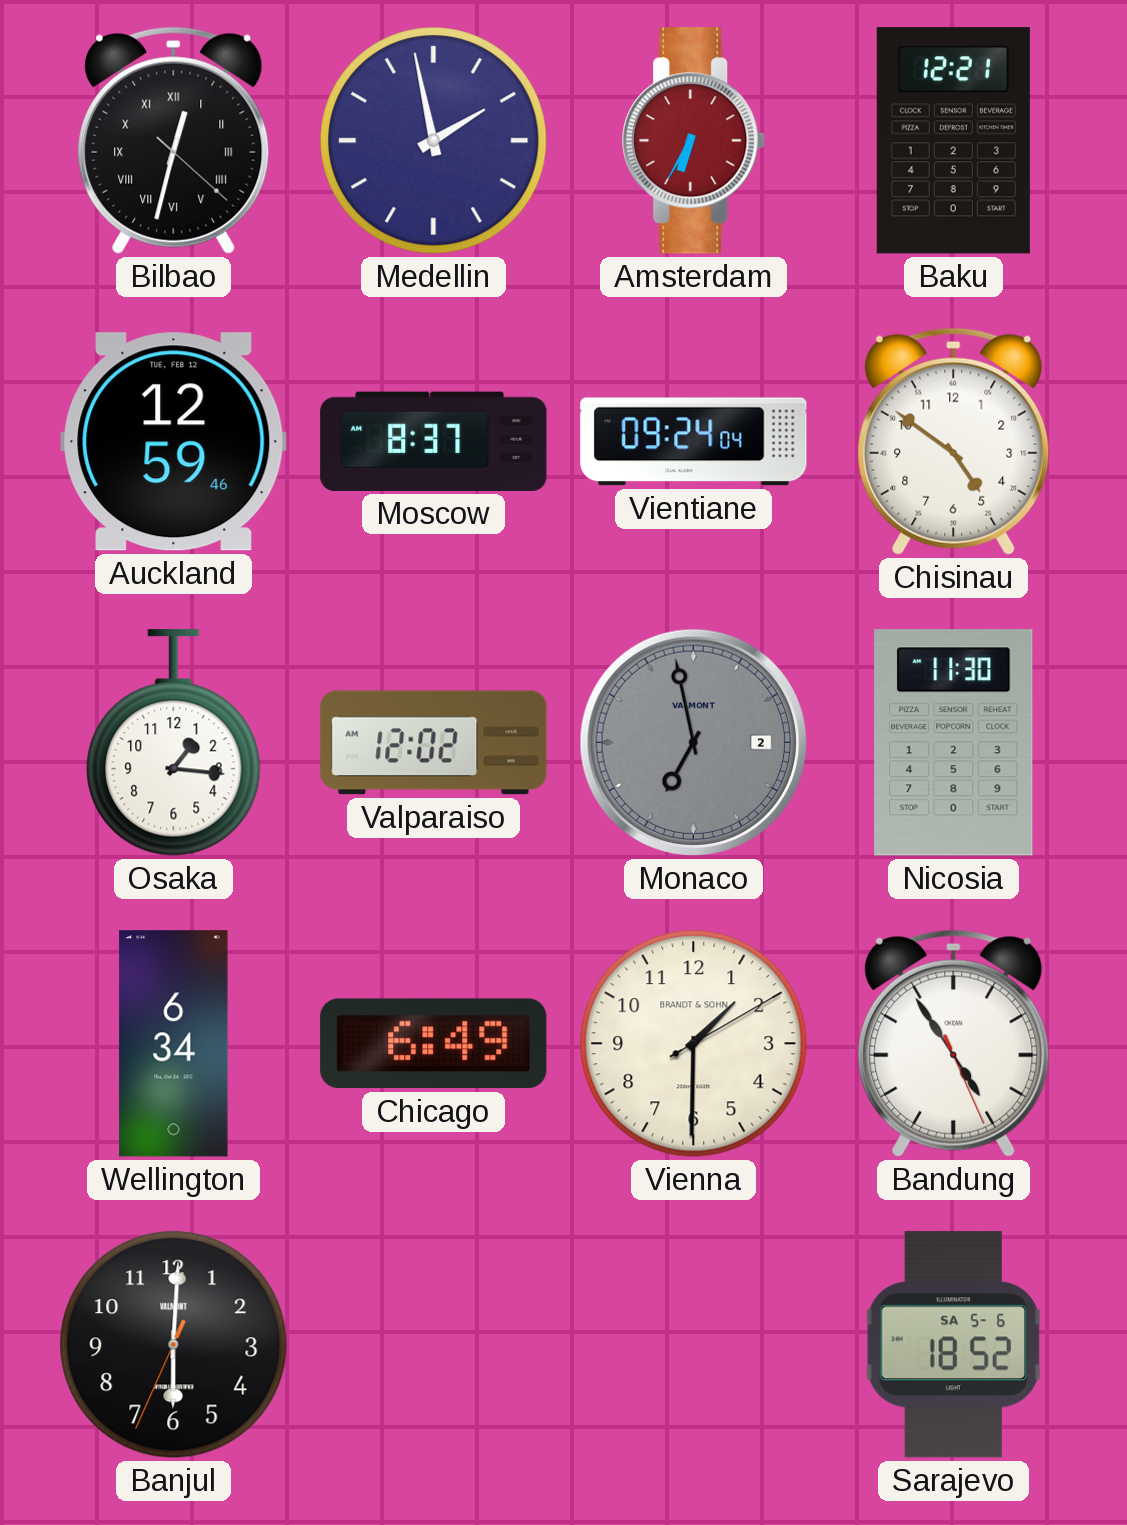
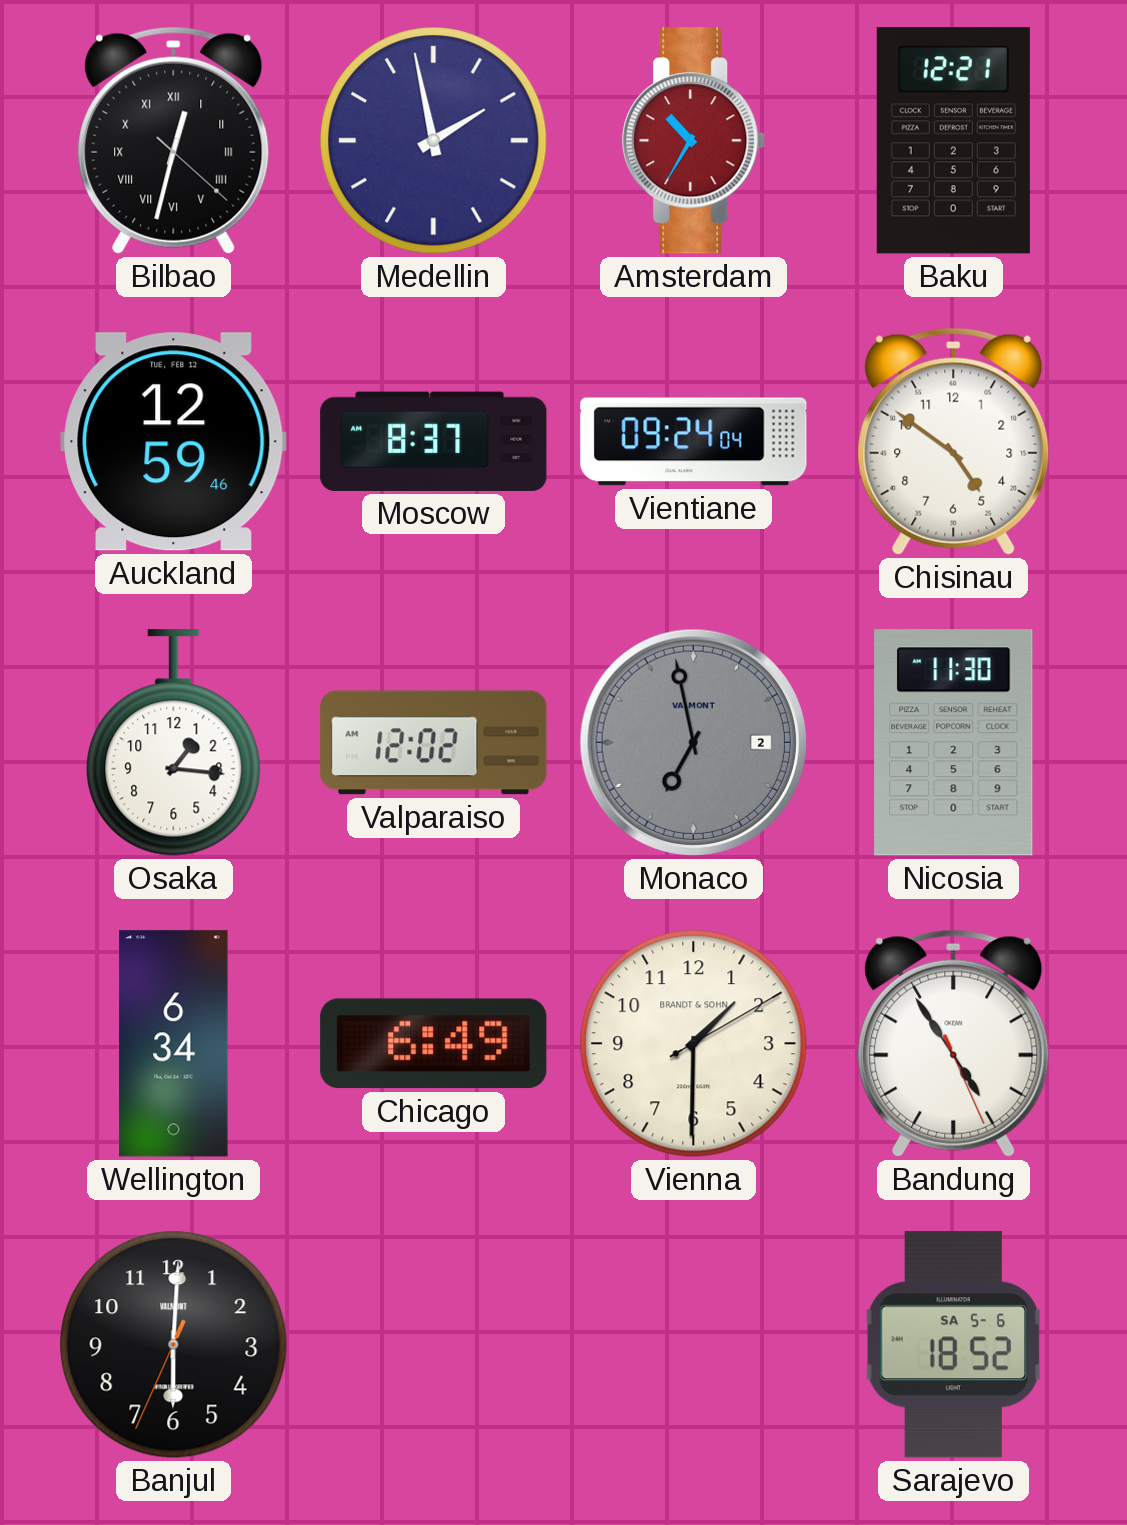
Amsterdam: 6:35 -> 10:35 (694, 141)
